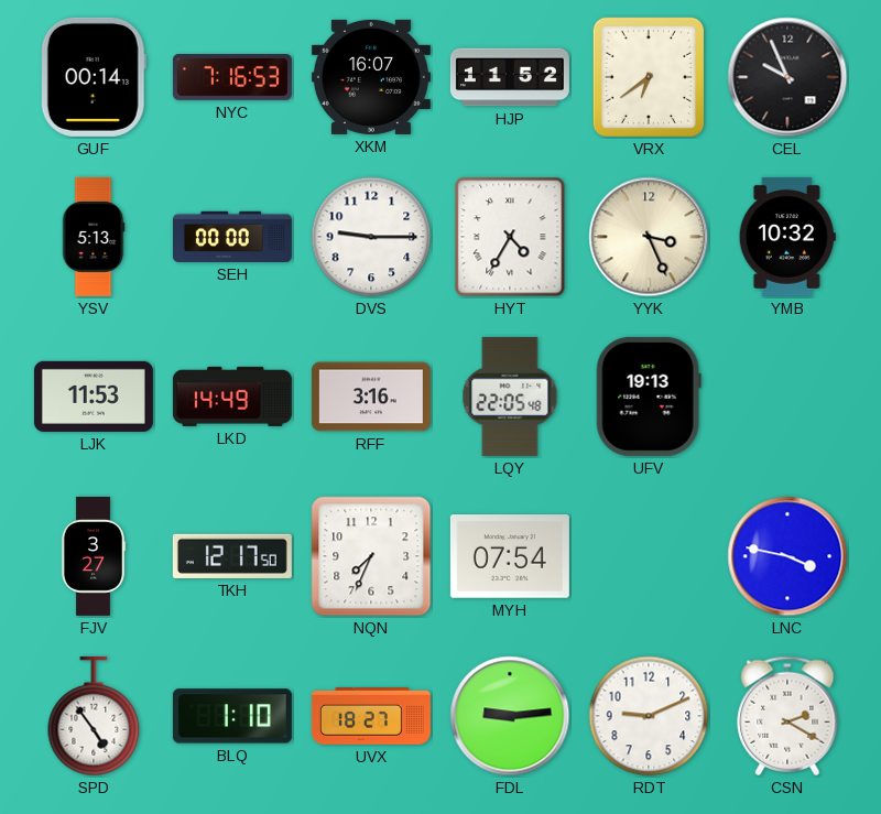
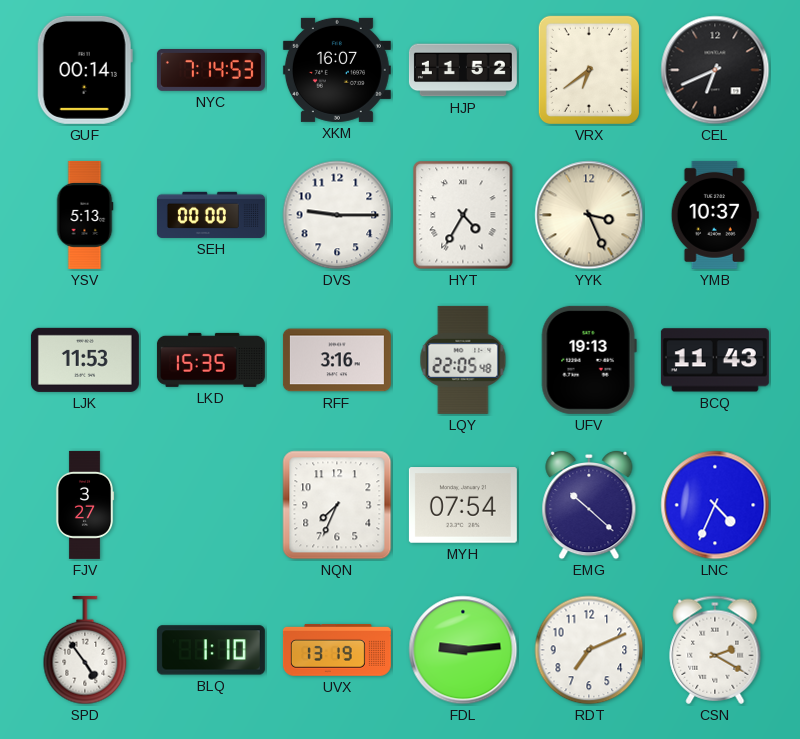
NYC: 7:16 -> 7:14 (211, 71)
CEL: 9:56 -> 6:41 (715, 70)
YMB: 10:32 -> 10:37 (715, 215)
LKD: 14:49 -> 15:35 (211, 360)
BCQ: none -> 11:43 (715, 360)
TKH: 12:17 -> none (232, 556)
EMG: none -> 10:22 (589, 505)
LNC: 3:47 -> 4:34 (715, 505)
UVX: 18:27 -> 13:19 (337, 651)
RDT: 9:11 -> 7:11 (589, 650)
